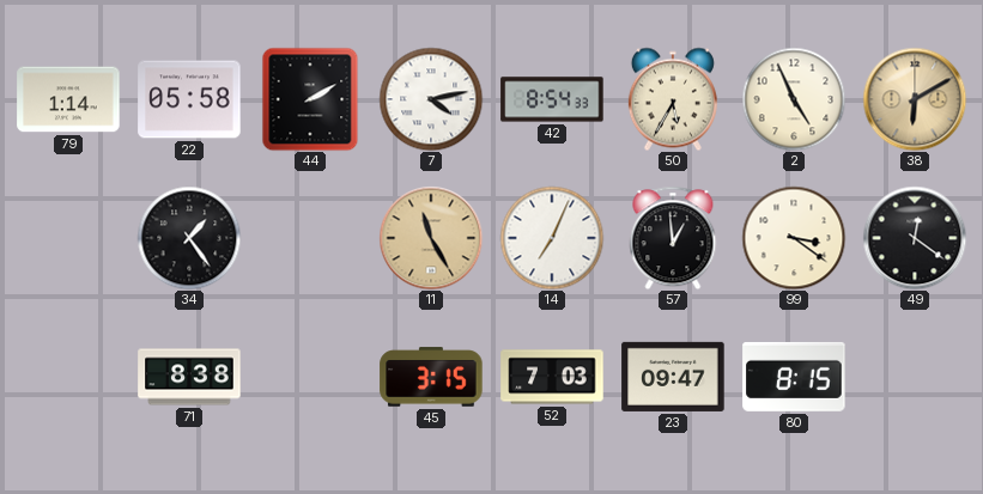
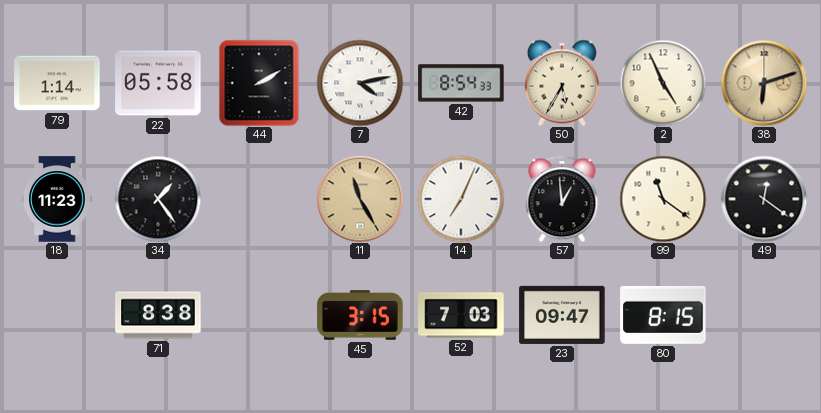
38: 6:10 -> 6:12 (764, 83)
18: none -> 11:23 (57, 199)
99: 3:21 -> 11:21 (663, 199)
